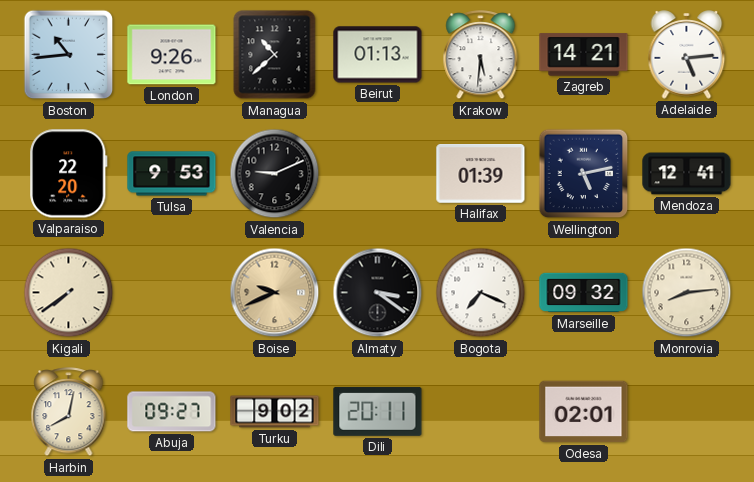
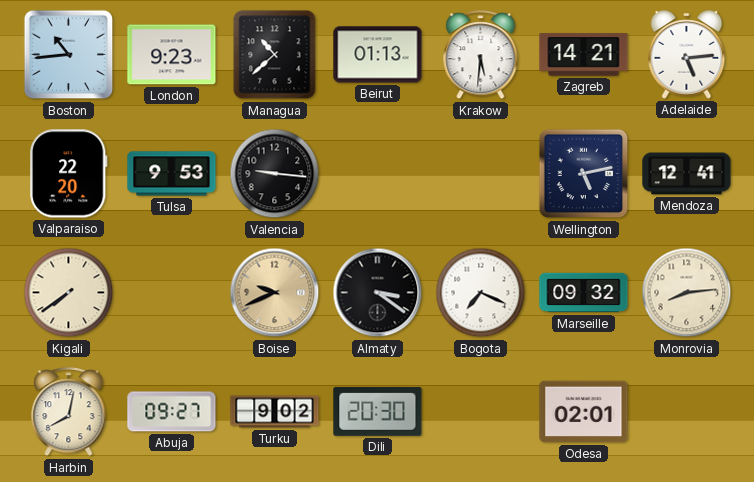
London: 9:26 -> 9:23 (172, 55)
Valencia: 9:11 -> 9:16 (275, 174)
Halifax: 01:39 -> none (481, 174)
Dili: 20:11 -> 20:30 (378, 411)
